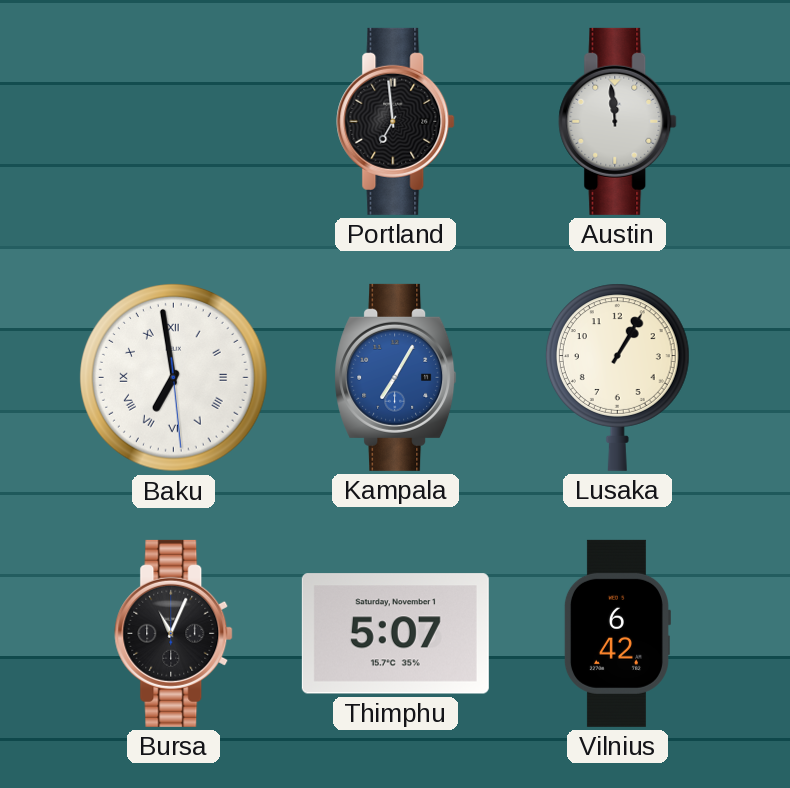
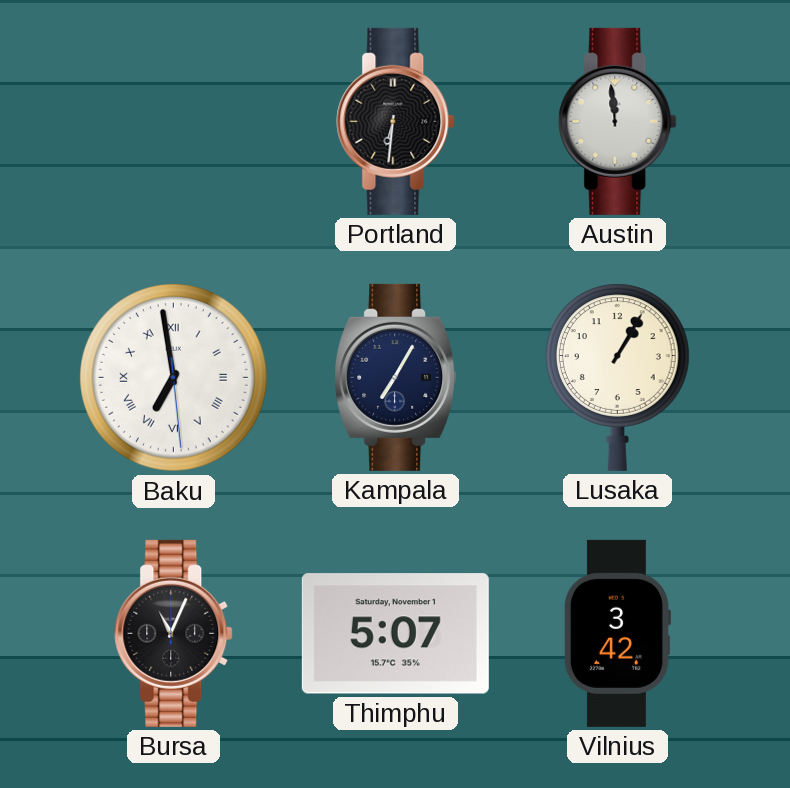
Portland: 6:59 -> 6:31 (396, 121)
Kampala dial: blue -> navy (396, 377)
Vilnius: 6:42 -> 3:42 (617, 633)
